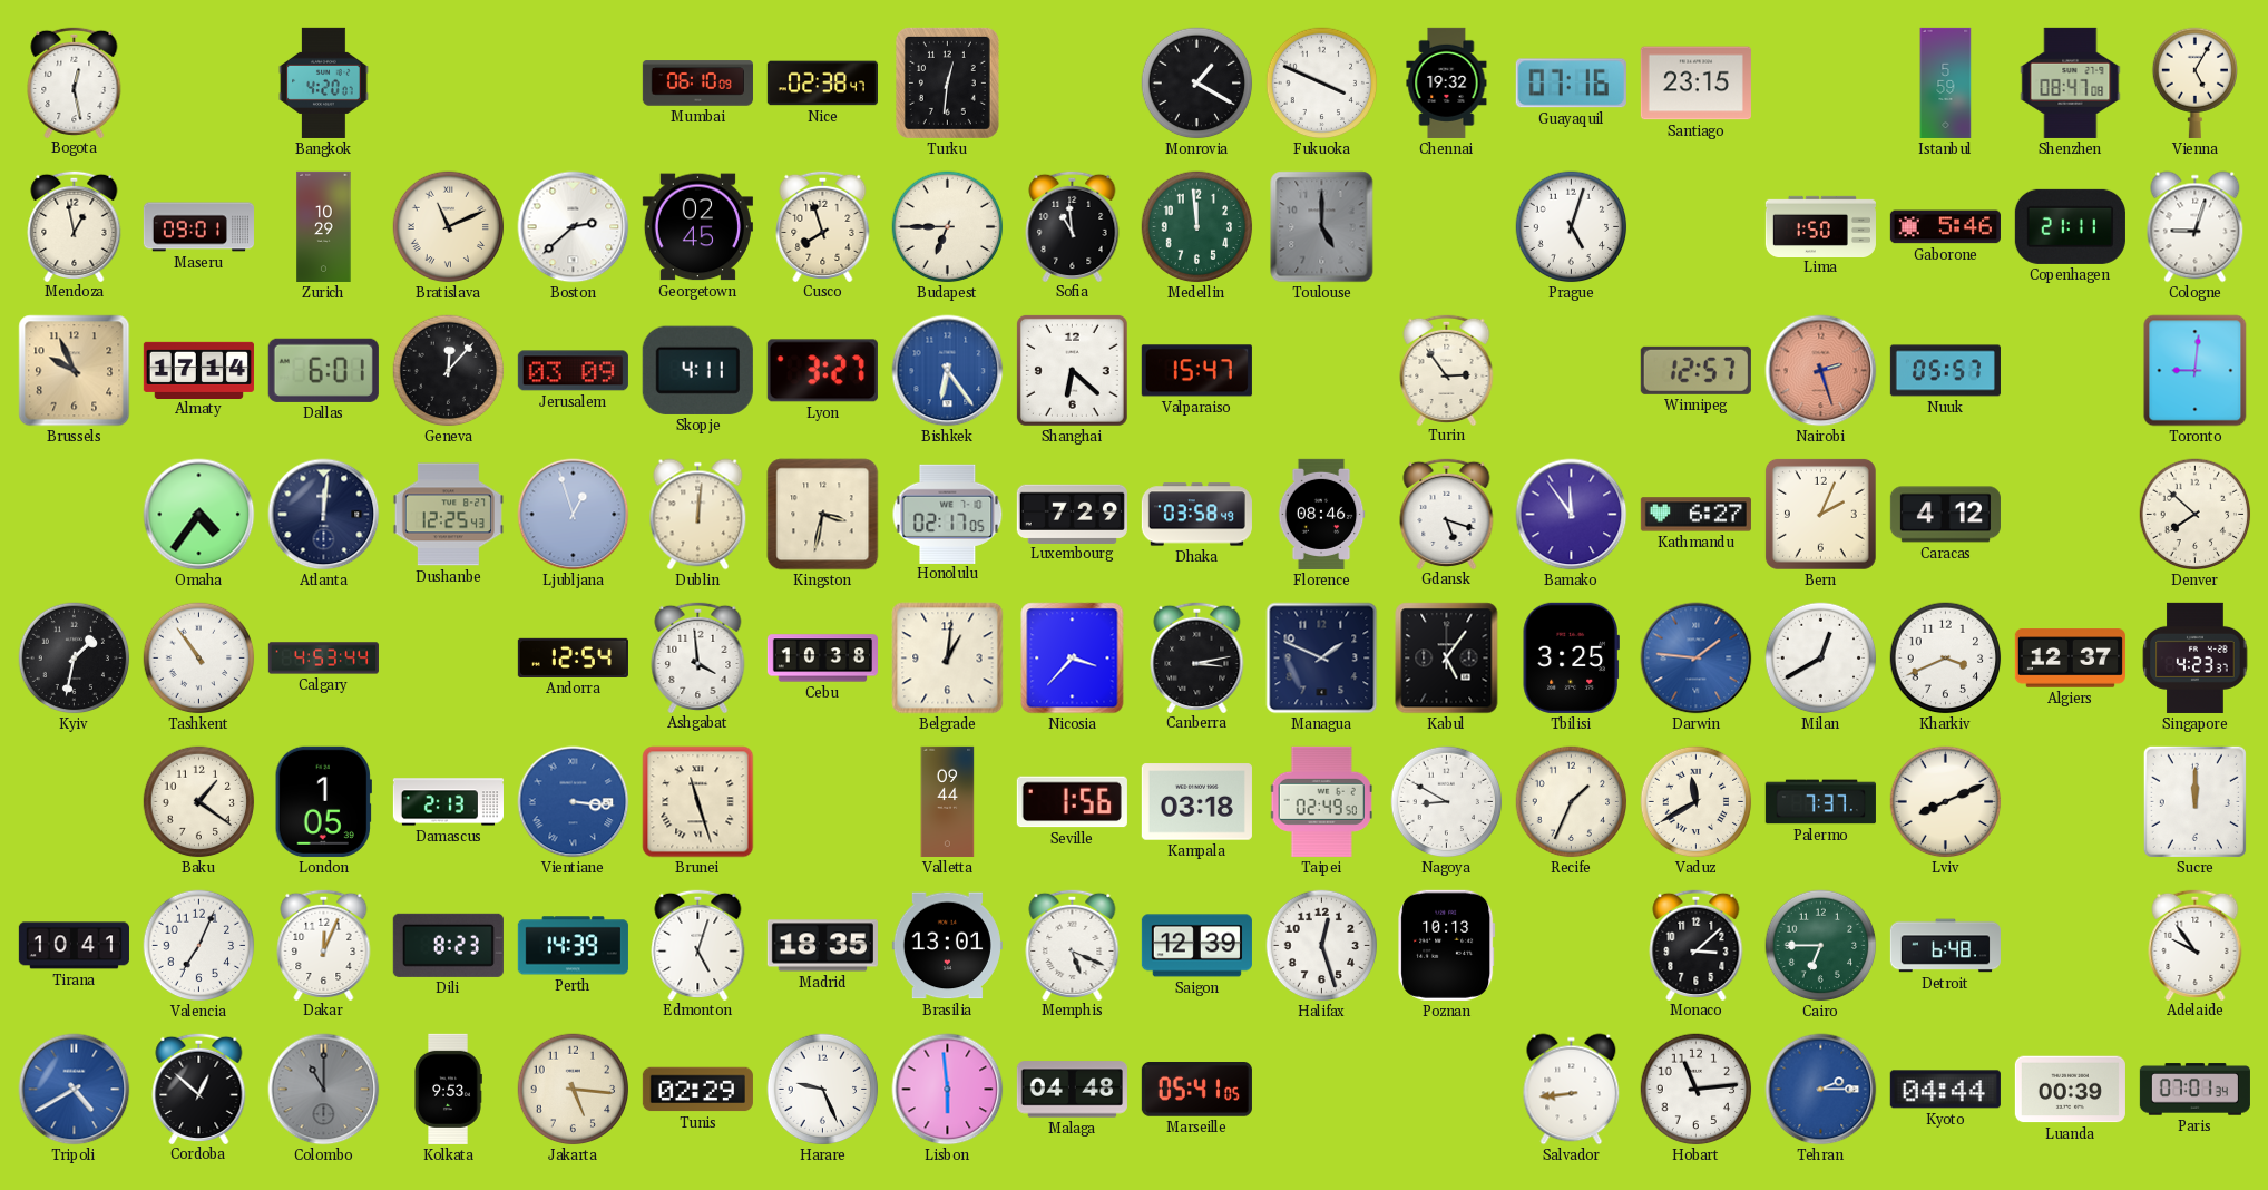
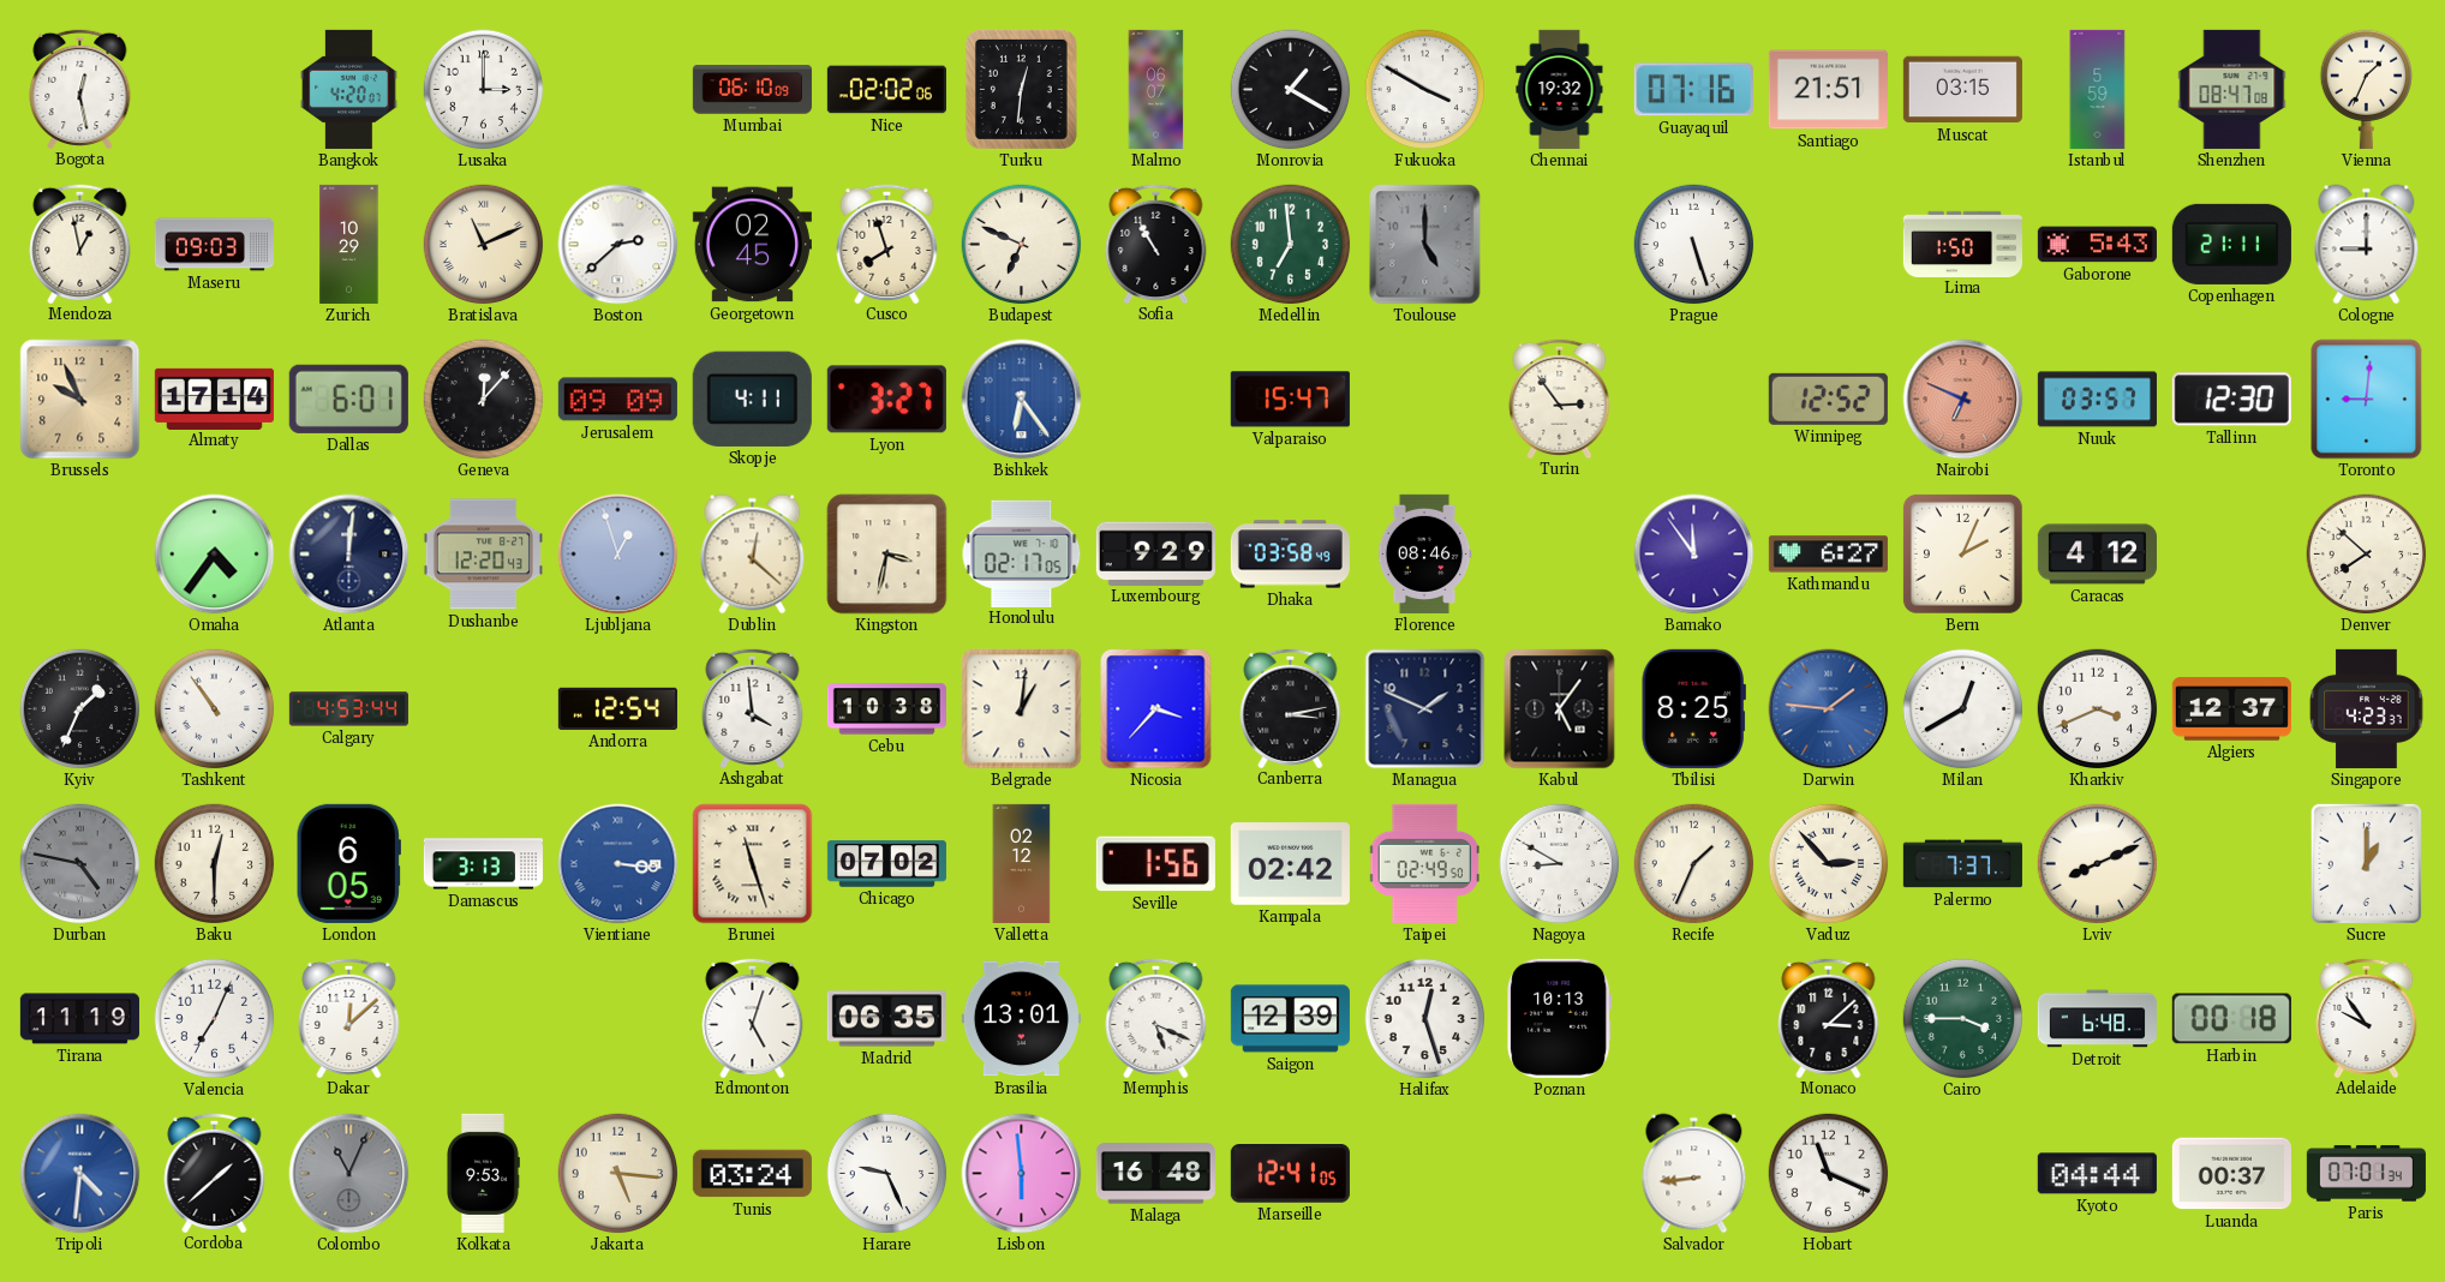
Lusaka: none -> 3:00 (484, 90)
Nice: 02:38 -> 02:02 (886, 90)
Malmo: none -> 06:07 (1156, 89)
Fukuoka: 3:49 -> 3:50 (1425, 90)
Santiago: 23:15 -> 21:51 (1828, 90)
Muscat: none -> 03:15 (1962, 90)
Vienna: 5:05 -> 1:34 (2366, 89)
Maseru: 09:01 -> 09:03 (214, 245)
Budapest: 6:45 -> 6:49 (1022, 245)
Sofia: 10:59 -> 10:55 (1156, 242)
Medellin: 11:59 -> 6:59 (1291, 245)
Prague: 5:03 -> 5:27 (1694, 245)
Gaborone: 5:46 -> 5:43 (2097, 245)
Cologne: 9:03 -> 9:00 (2367, 245)
Jerusalem: 03:09 -> 09:09 (617, 400)
Shanghai: 6:22 -> none (1072, 370)
Winnipeg: 12:57 -> 12:52 (1828, 399)
Nairobi: 2:27 -> 6:49 (1963, 400)
Nuuk: 05:57 -> 03:57 (2097, 400)
Tallinn: none -> 12:30 (2231, 400)
Dushanbe: 12:25 -> 12:20 (483, 555)
Dublin: 12:01 -> 12:22 (753, 555)
Luxembourg: 7:29 -> 9:29 (1155, 553)
Gdansk: 5:18 -> none (1447, 513)
Kyiv: 1:32 -> 1:34 (80, 709)
Tbilisi: 3:25 -> 8:25 (1693, 708)
Durban: none -> 4:47 (80, 864)
Baku: 1:21 -> 12:30 (215, 864)
London: 1:05 -> 6:05 (348, 863)
Damascus: 2:13 -> 3:13 (483, 864)
Chicago: none -> 07:02 (886, 864)
Valletta: 09:44 -> 02:12 (1022, 863)
Kampala: 03:18 -> 02:42 (1290, 864)
Vaduz: 11:40 -> 2:53 (1829, 864)
Sucre: 12:00 -> 1:00 (2366, 863)
Tirana: 10:41 -> 11:19 (79, 1019)
Dakar: 12:04 -> 12:08 (349, 1017)
Dili: 8:23 -> none (448, 945)
Perth: 14:39 -> none (573, 946)
Madrid: 18:35 -> 06:35 (886, 1019)
Cairo: 6:45 -> 3:45 (1963, 1019)
Harbin: none -> 00:18 (2231, 1019)
Tripoli: 4:40 -> 4:31 (80, 1174)
Cordoba: 12:52 -> 1:38 (215, 1172)
Colombo: 11:00 -> 11:04 (349, 1174)
Tunis: 02:29 -> 03:24 (752, 1174)
Malaga: 04:48 -> 16:48 (1155, 1174)
Marseille: 05:41 -> 12:41 (1290, 1174)
Hobart: 11:14 -> 11:19 (1829, 1174)
Tehran: 2:15 -> none (1821, 1090)
Luanda: 00:39 -> 00:37 (2231, 1174)
